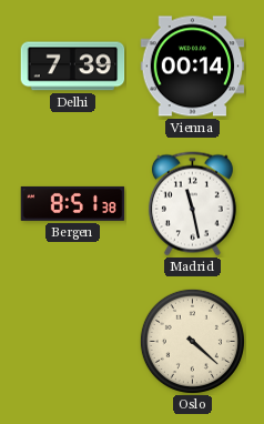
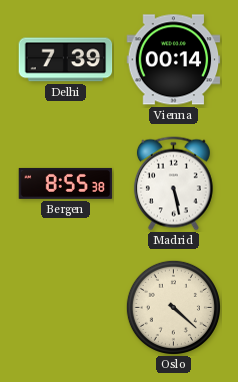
Bergen: 8:51 -> 8:55 (66, 183)
Madrid: 11:28 -> 5:28 (173, 184)
